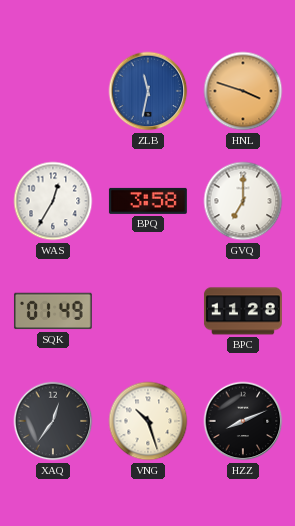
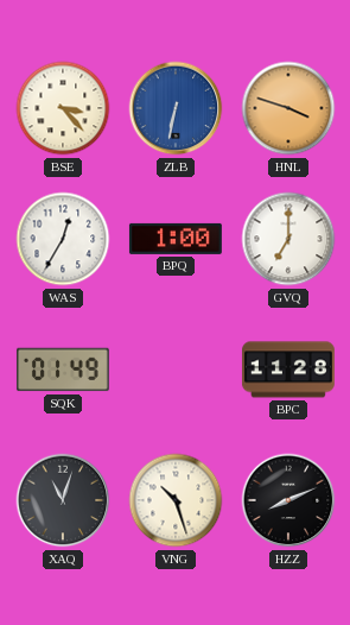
BSE: none -> 3:23 (63, 108)
ZLB: 11:32 -> 6:32 (176, 108)
BPQ: 3:58 -> 1:00 (176, 239)
XAQ: 12:36 -> 11:03 (63, 500)
